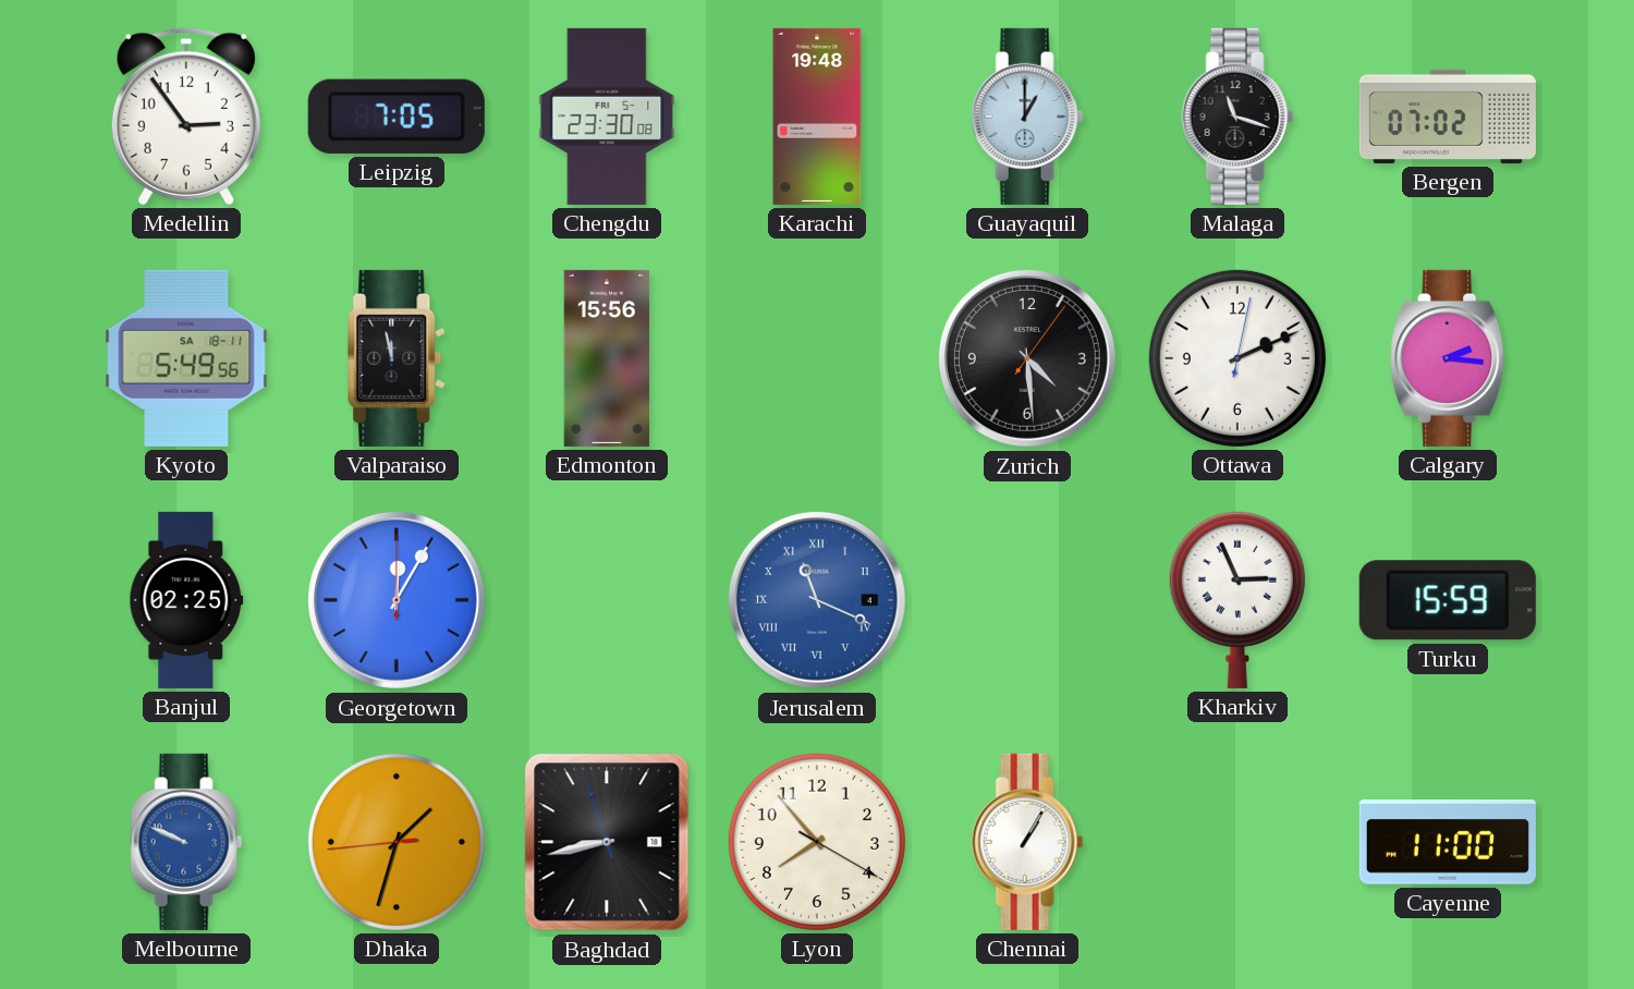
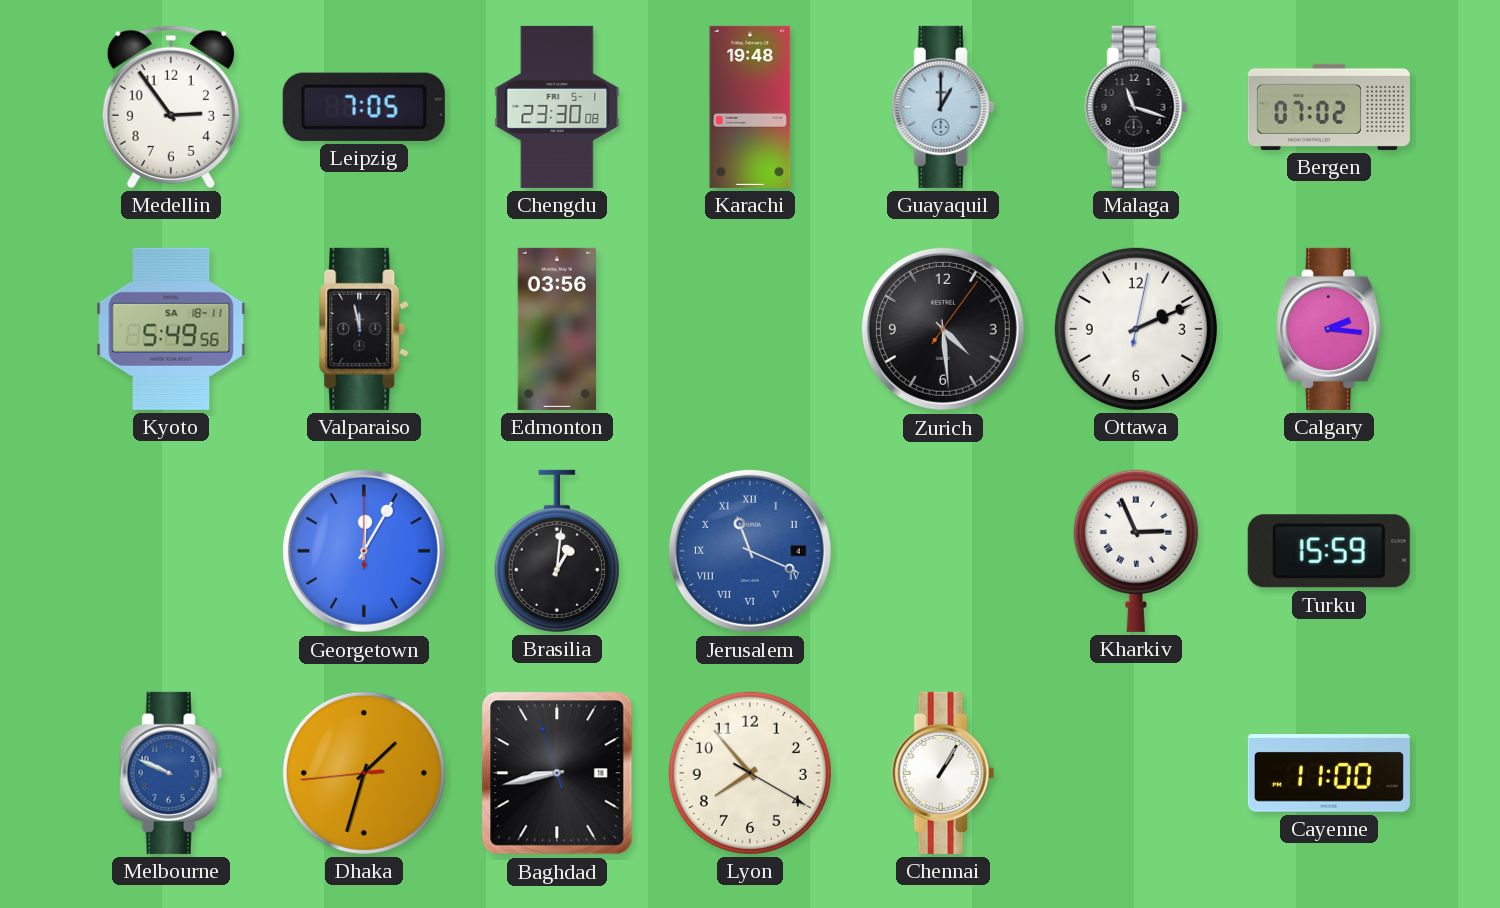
Edmonton: 15:56 -> 03:56 (557, 329)
Banjul: 02:25 -> none (186, 600)
Brasilia: none -> 1:01 (557, 551)
